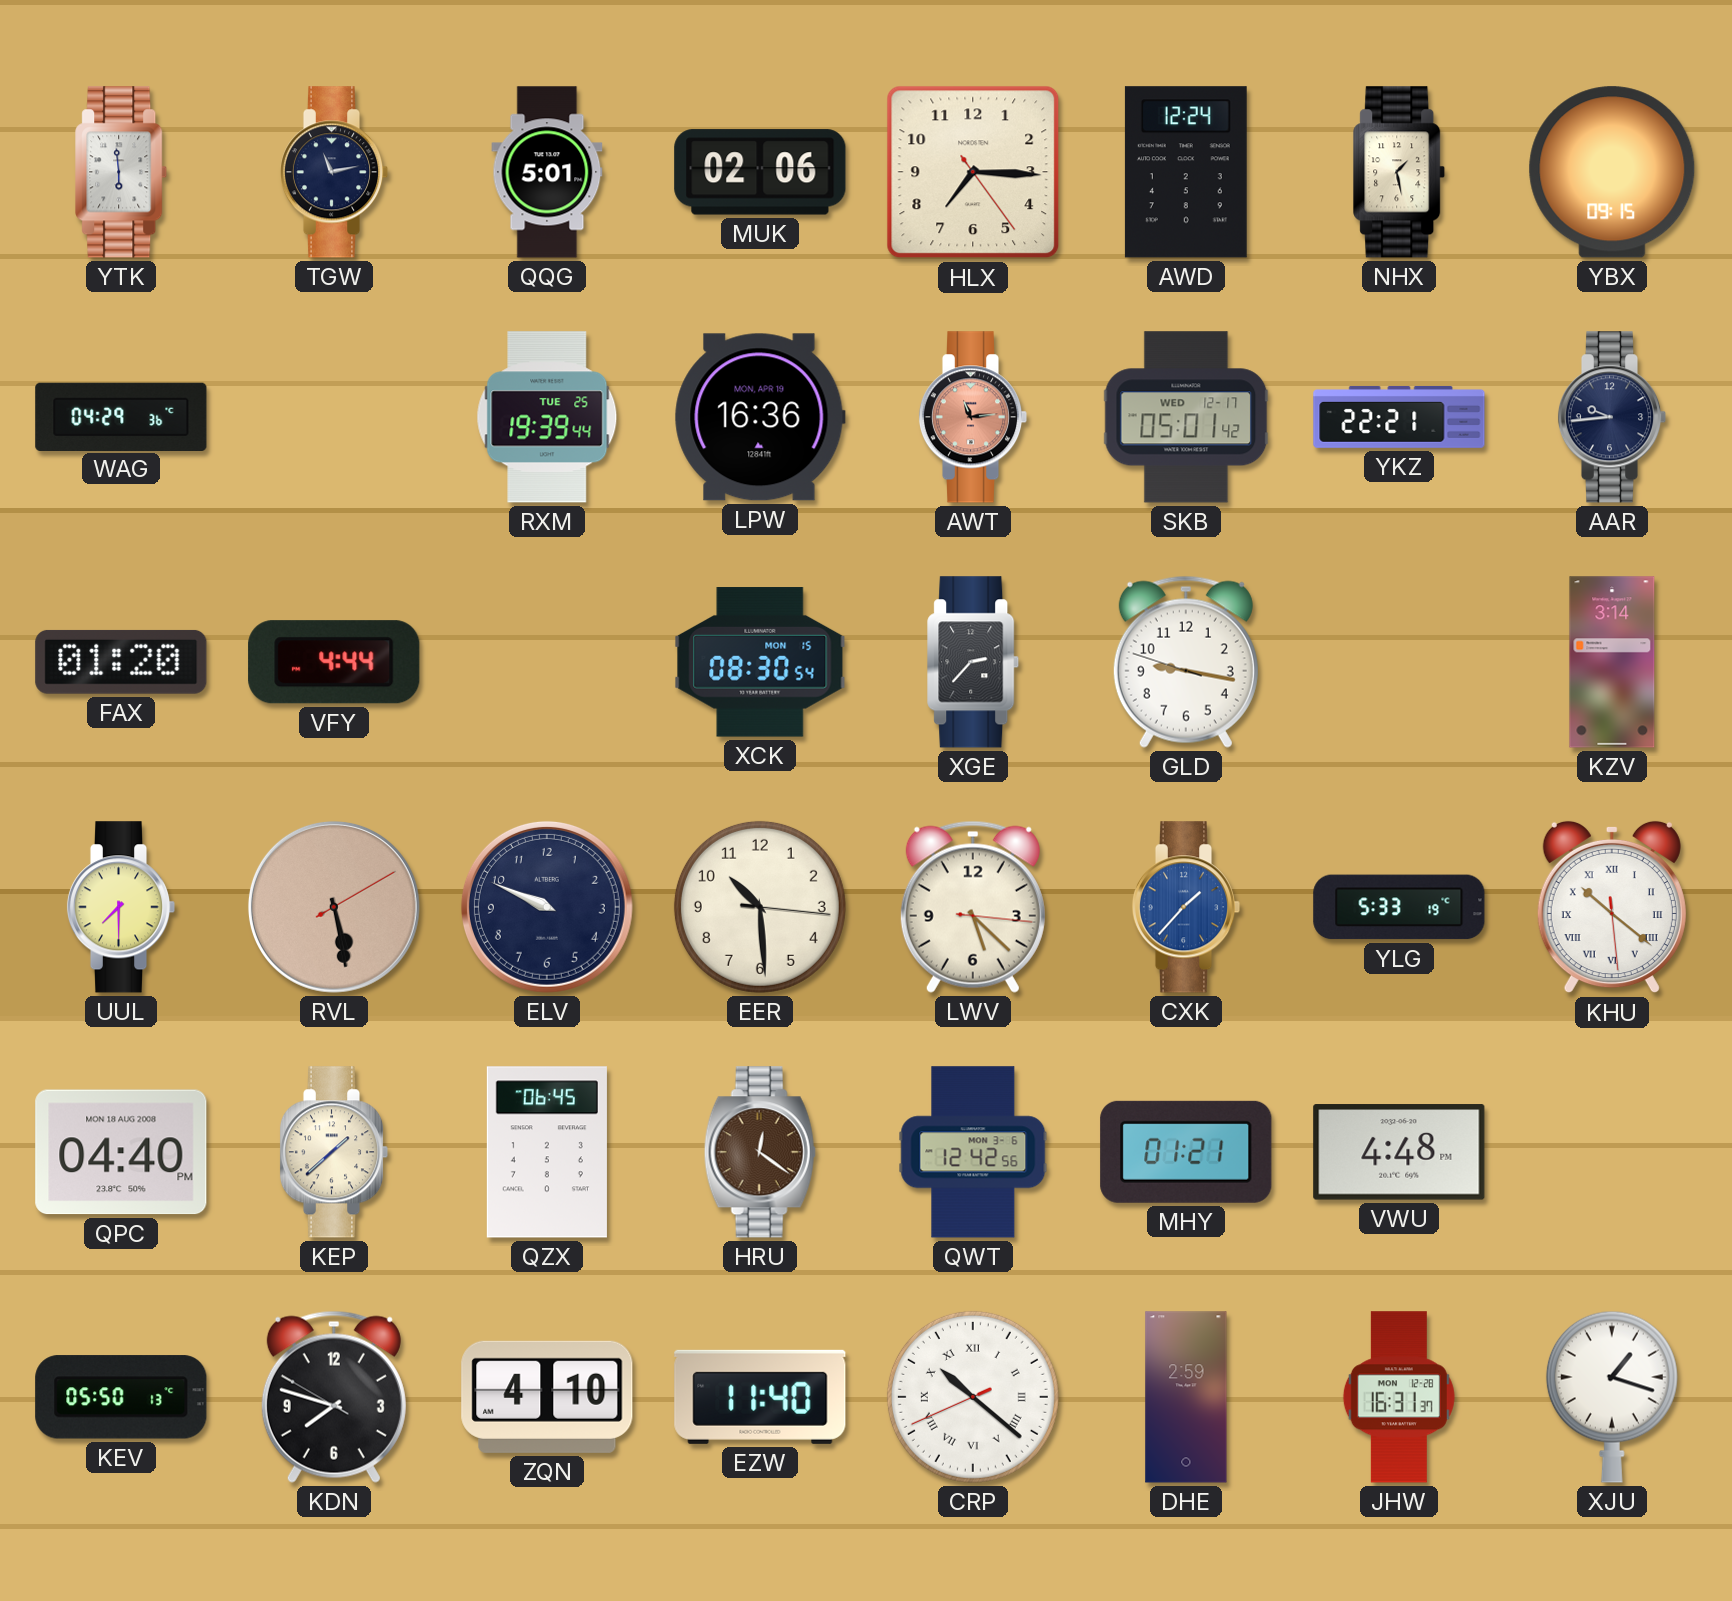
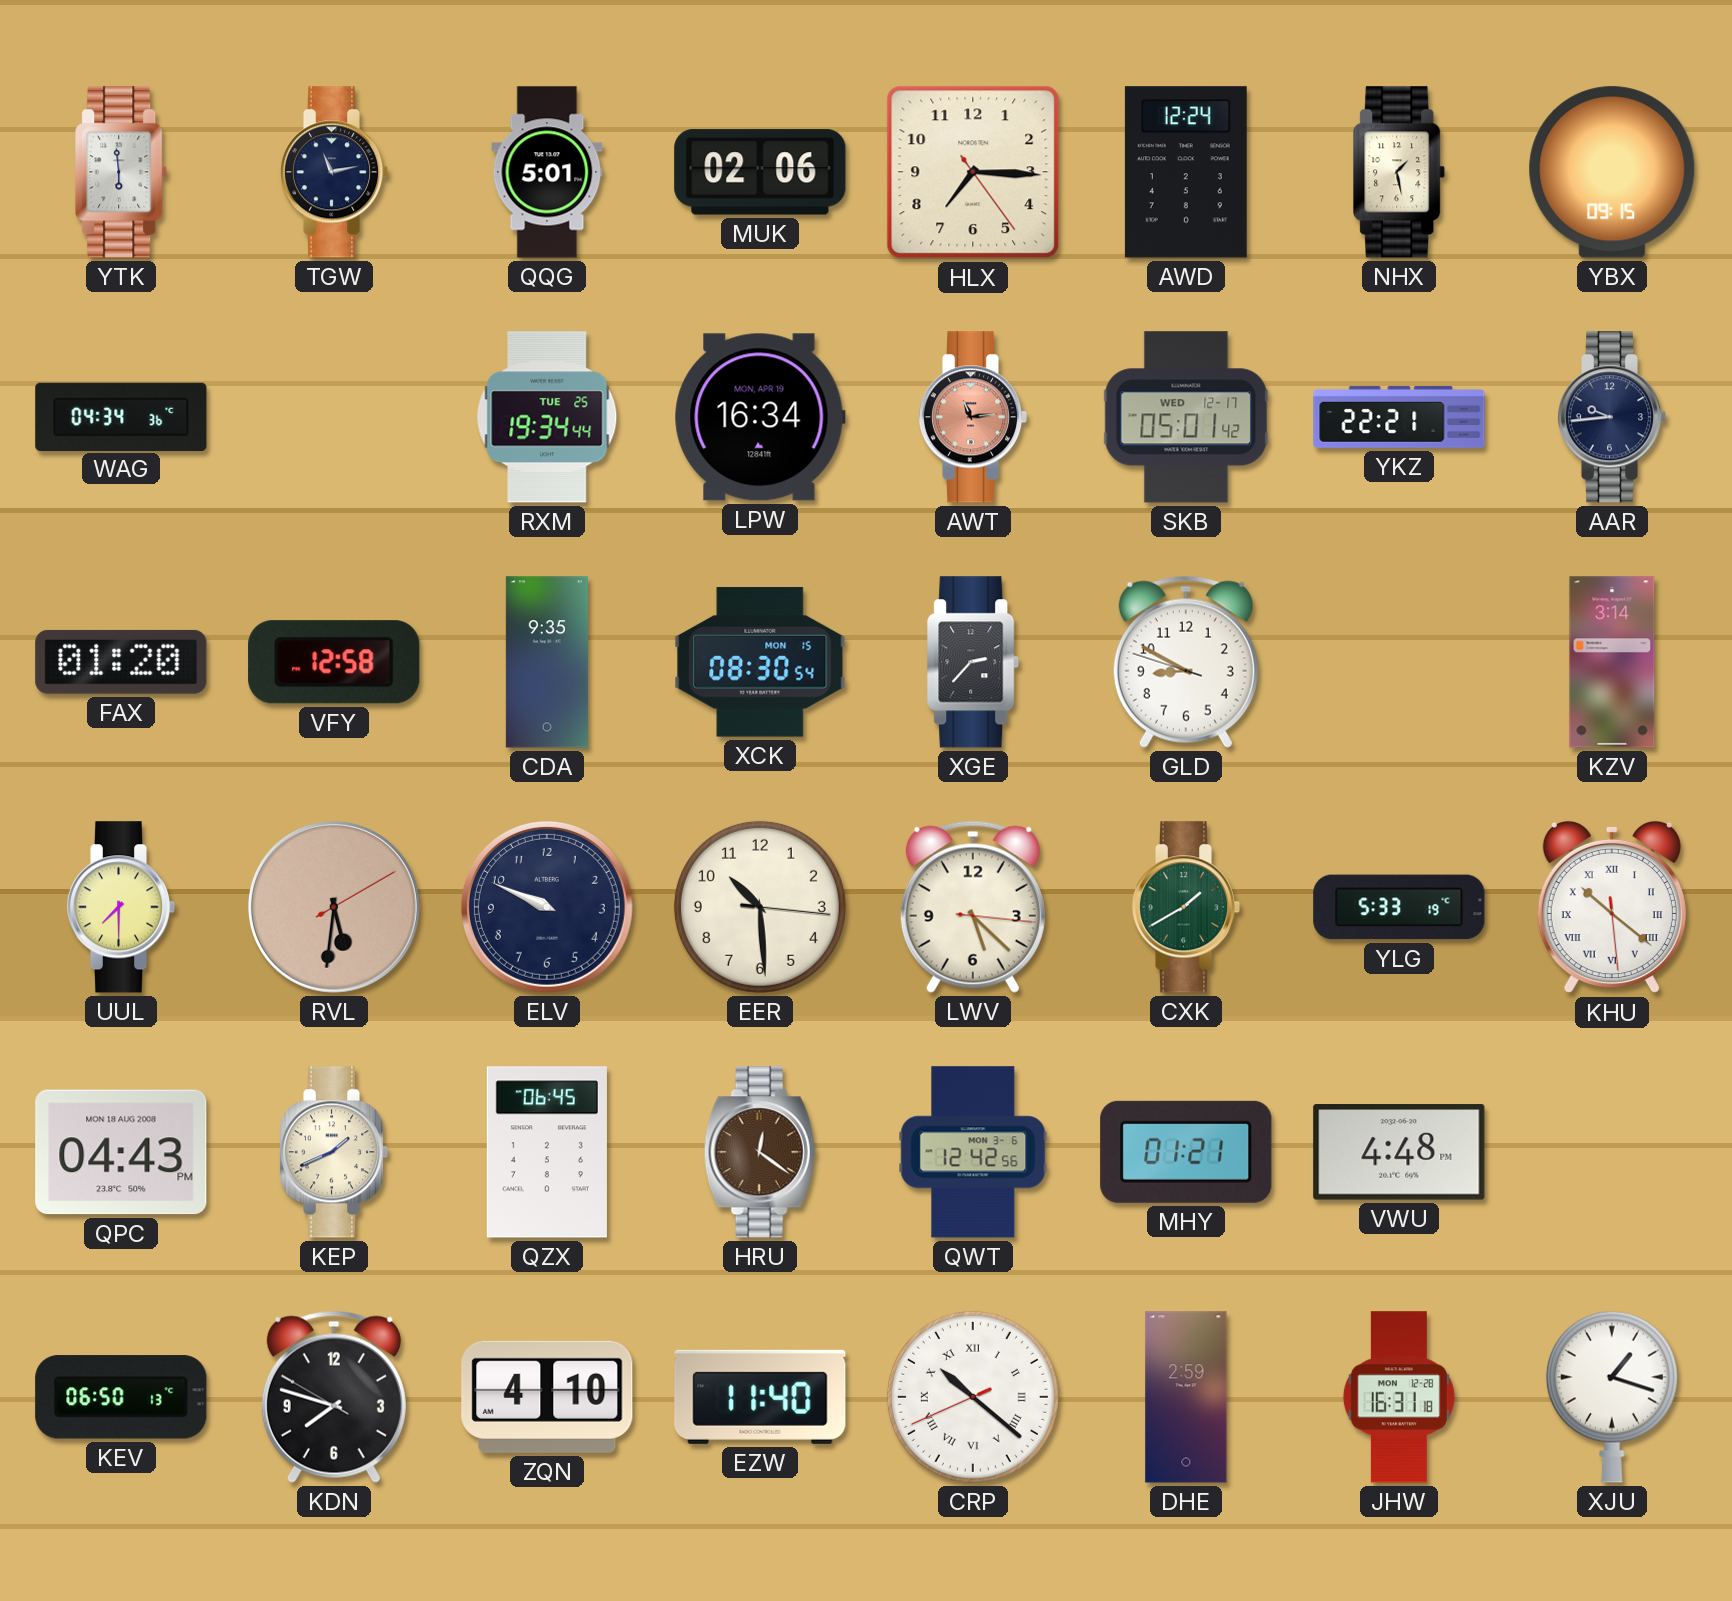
WAG: 04:29 -> 04:34 (121, 416)
RXM: 19:39 -> 19:34 (547, 417)
LPW: 16:36 -> 16:34 (760, 417)
VFY: 4:44 -> 12:58 (334, 662)
CDA: none -> 9:35 (547, 662)
GLD: 9:16 -> 8:49 (1186, 662)
RVL: 5:28 -> 5:31 (334, 907)
CXK: 1:37 -> 1:40 (1186, 907)
CXK dial: blue -> green (1186, 907)
QPC: 04:40 -> 04:43 (121, 1152)
KEP: 1:38 -> 1:41 (334, 1152)
KEV: 05:50 -> 06:50 (121, 1397)
JHW: 16:31:37 -> 16:31:18 (1399, 1397)
